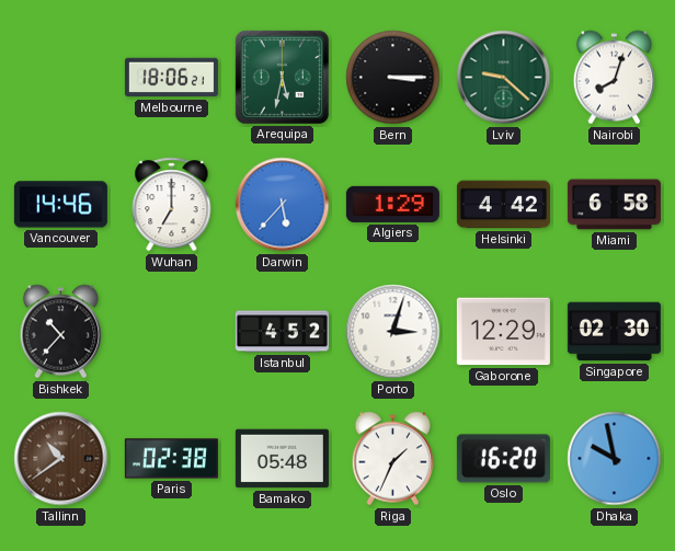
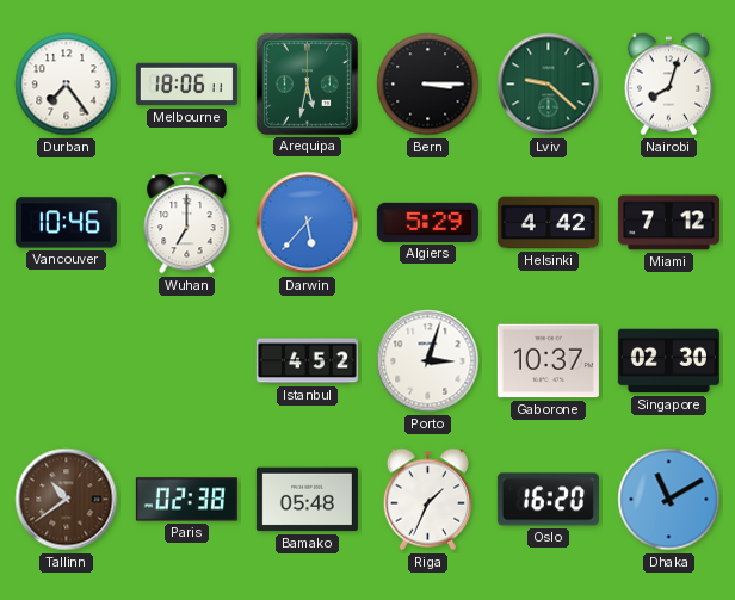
Durban: none -> 7:24 (67, 85)
Melbourne: 18:06:21 -> 18:06:11 (186, 85)
Vancouver: 14:46 -> 10:46 (66, 223)
Algiers: 1:29 -> 5:29 (427, 222)
Miami: 6:58 -> 7:12 (668, 223)
Bishkek: 10:37 -> none (60, 332)
Gaborone: 12:29 -> 10:37 (548, 361)
Dhaka: 9:58 -> 11:10 (669, 500)
